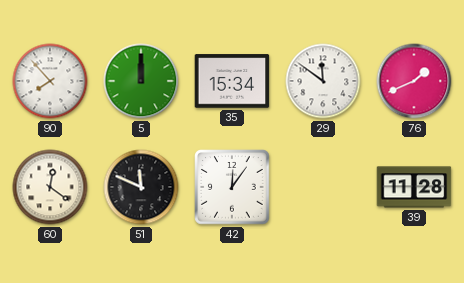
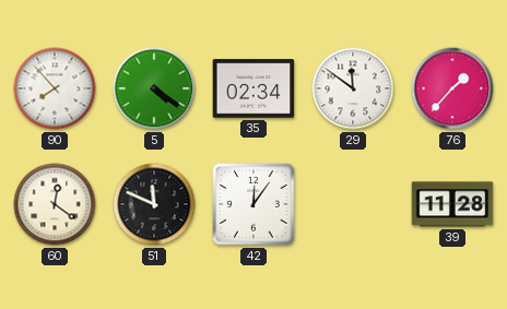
5: 12:00 -> 4:21 (154, 88)
35: 15:34 -> 02:34 (253, 88)
76: 1:41 -> 1:37 (452, 88)
